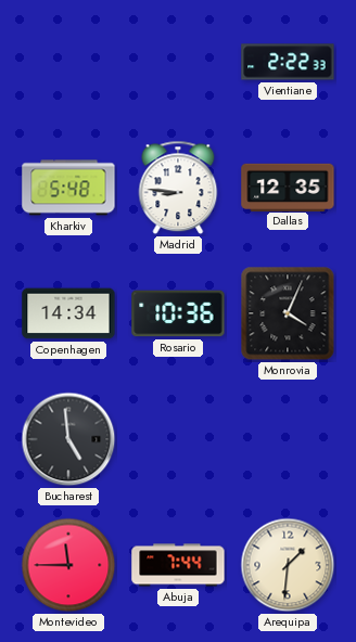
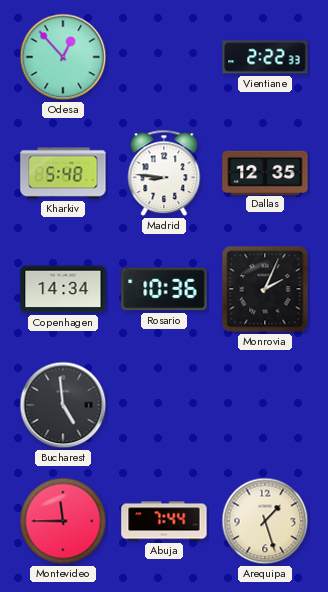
Odesa: none -> 12:53 (63, 57)
Monrovia: 4:04 -> 2:04 (265, 289)
Arequipa: 1:31 -> 1:27 (265, 521)
